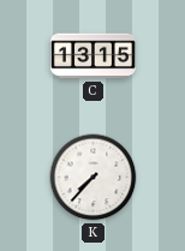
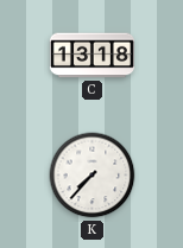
C: 13:15 -> 13:18 (91, 56)
